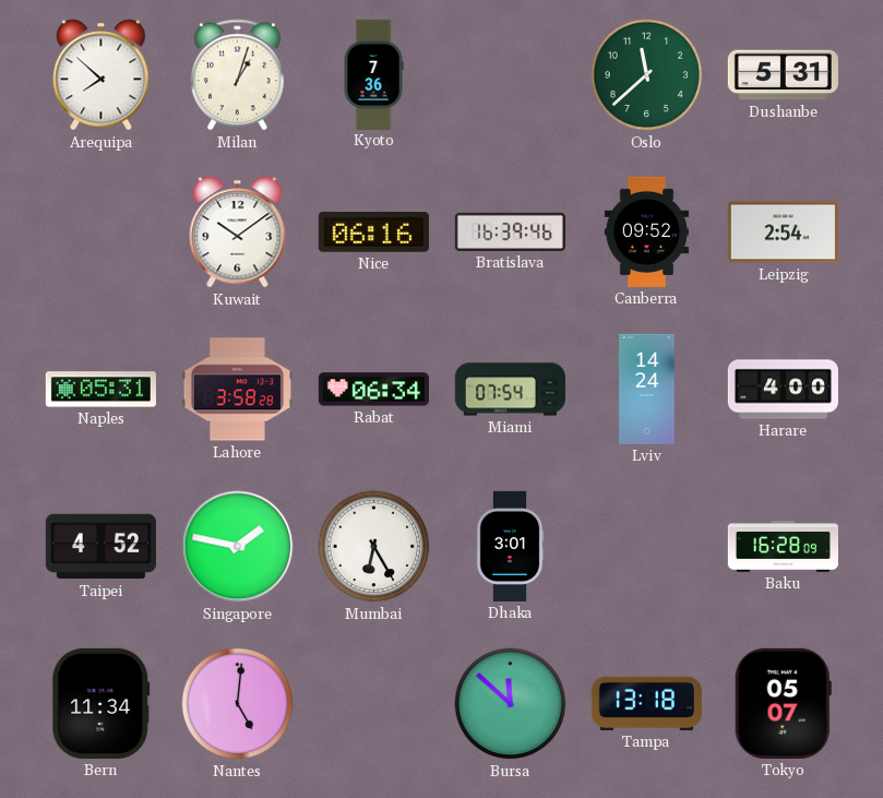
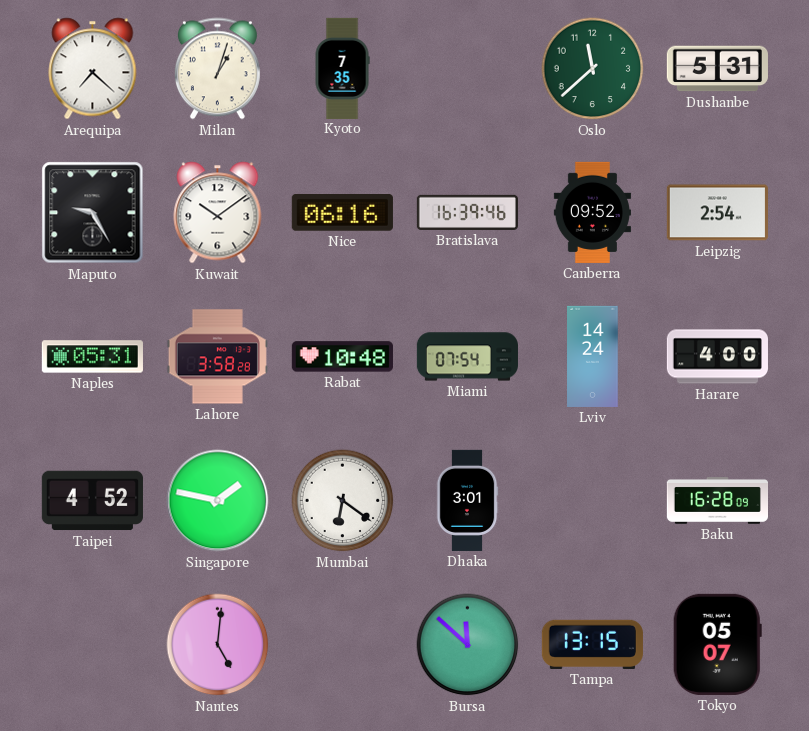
Arequipa: 7:52 -> 7:22 (93, 69)
Kyoto: 7:36 -> 7:35 (342, 68)
Maputo: none -> 9:25 (93, 213)
Rabat: 06:34 -> 10:48 (342, 357)
Mumbai: 6:25 -> 6:21 (343, 501)
Bern: 11:34 -> none (102, 703)
Tampa: 13:18 -> 13:15 (592, 644)
